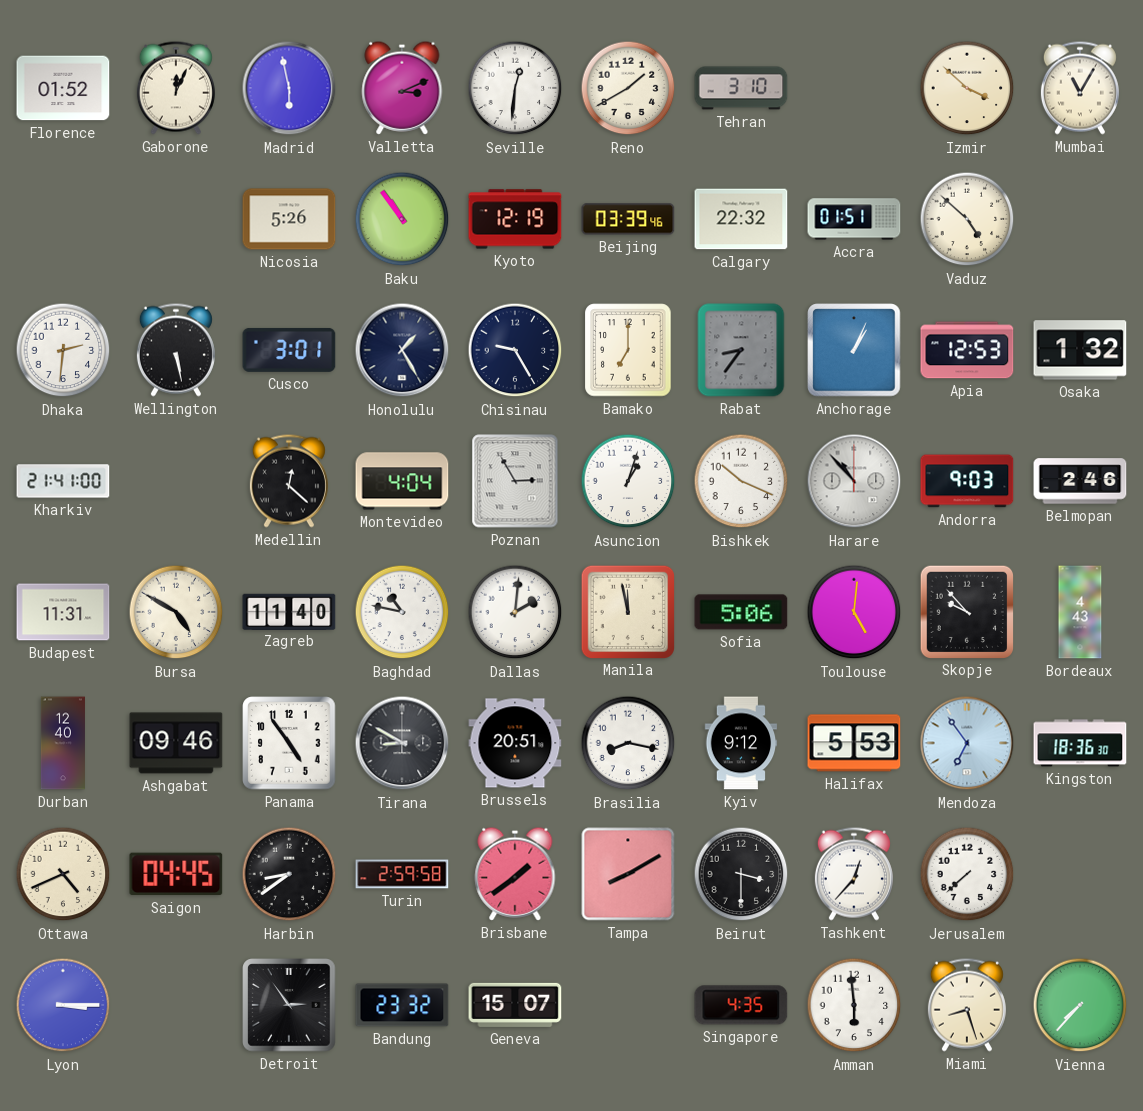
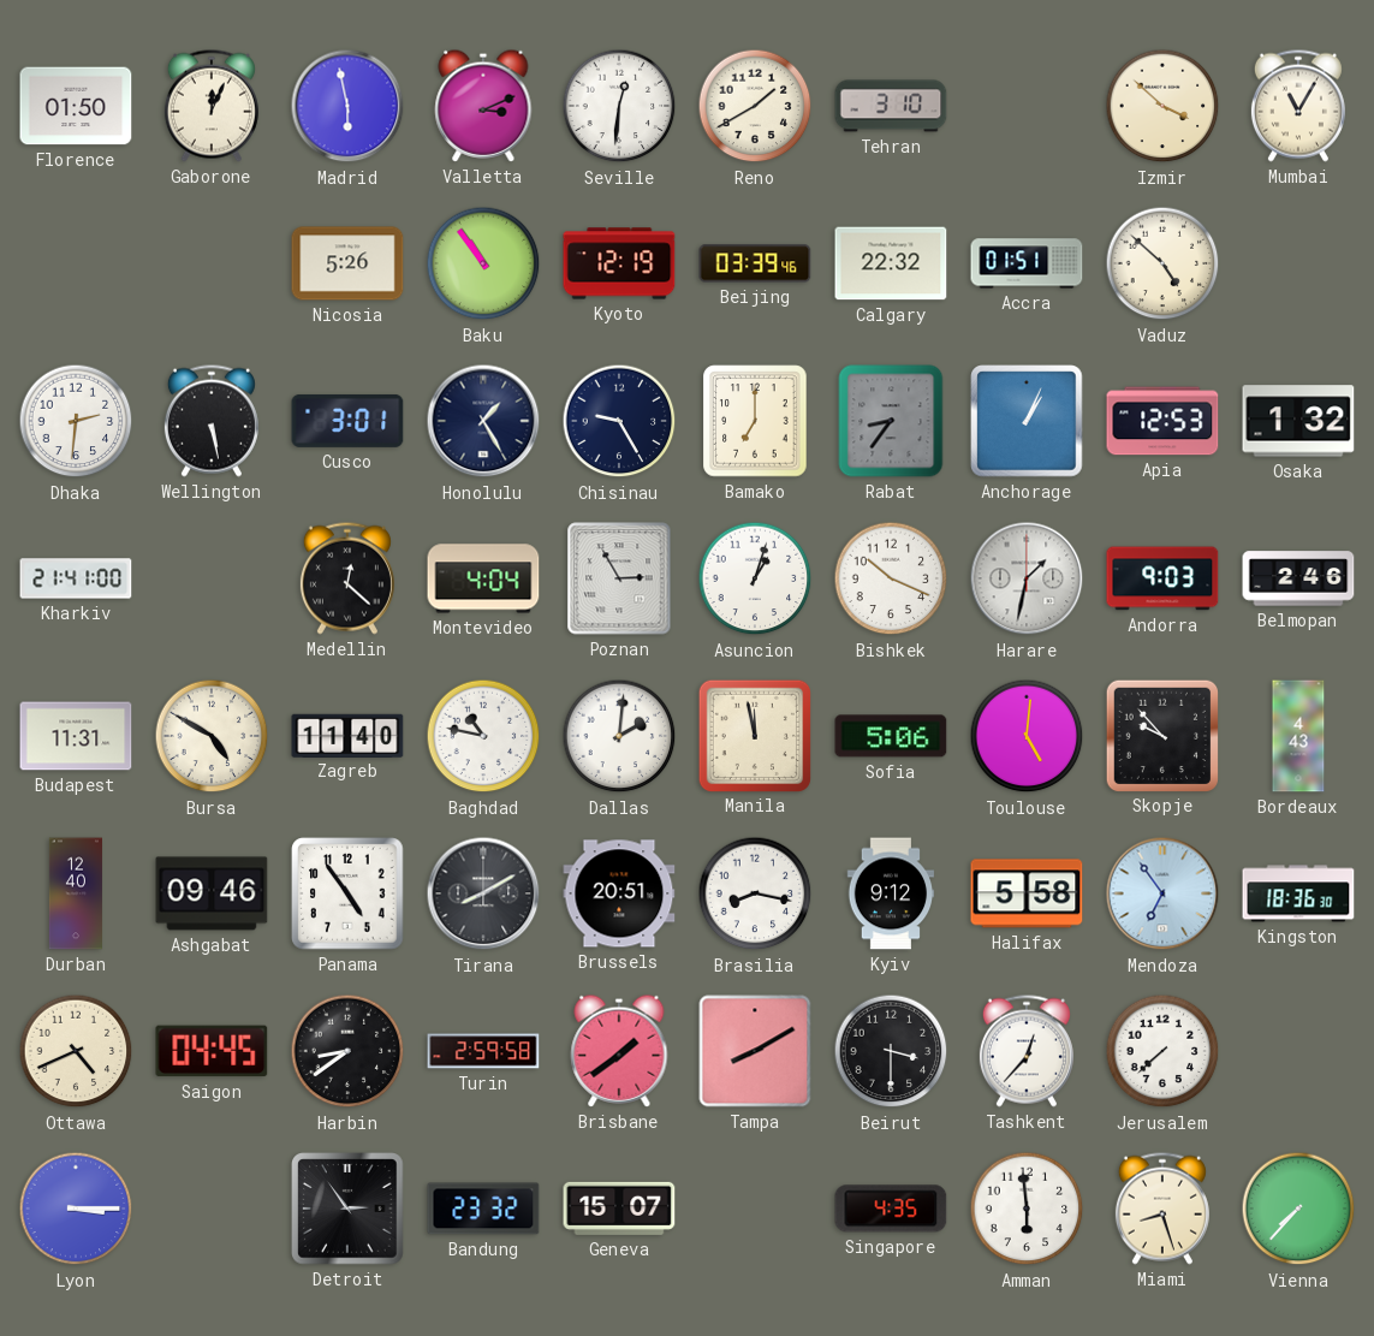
Florence: 01:52 -> 01:50 (76, 106)
Harare: 10:53 -> 1:32 (1027, 578)
Tirana: 8:50 -> 8:10 (483, 893)
Halifax: 5:53 -> 5:58 (1027, 893)
